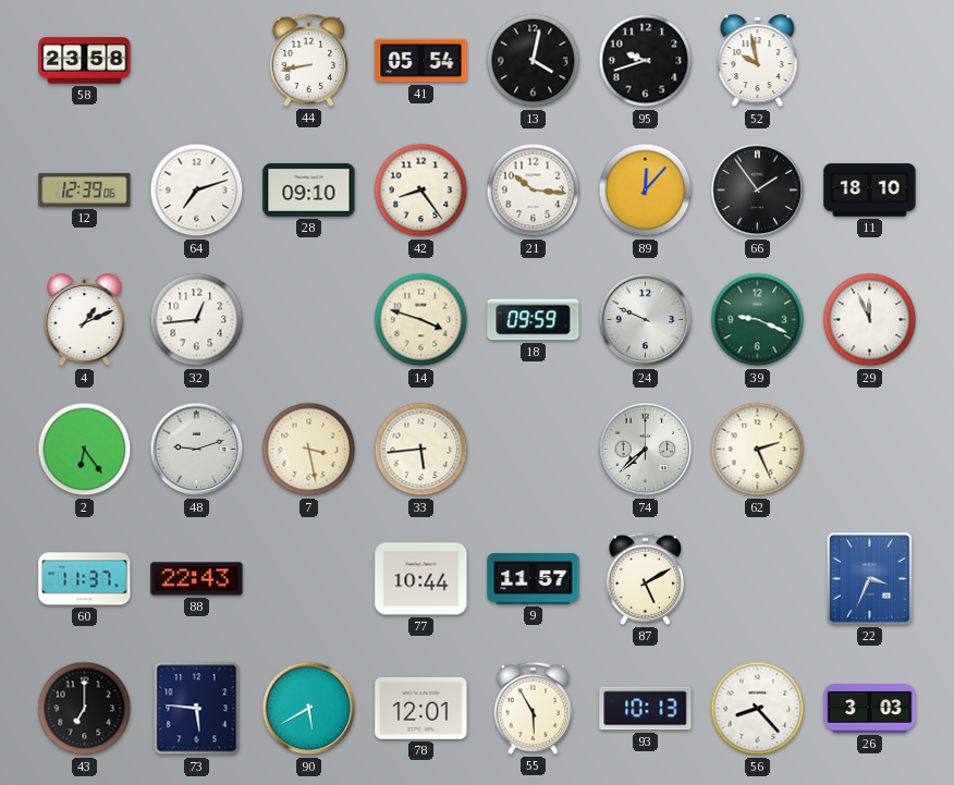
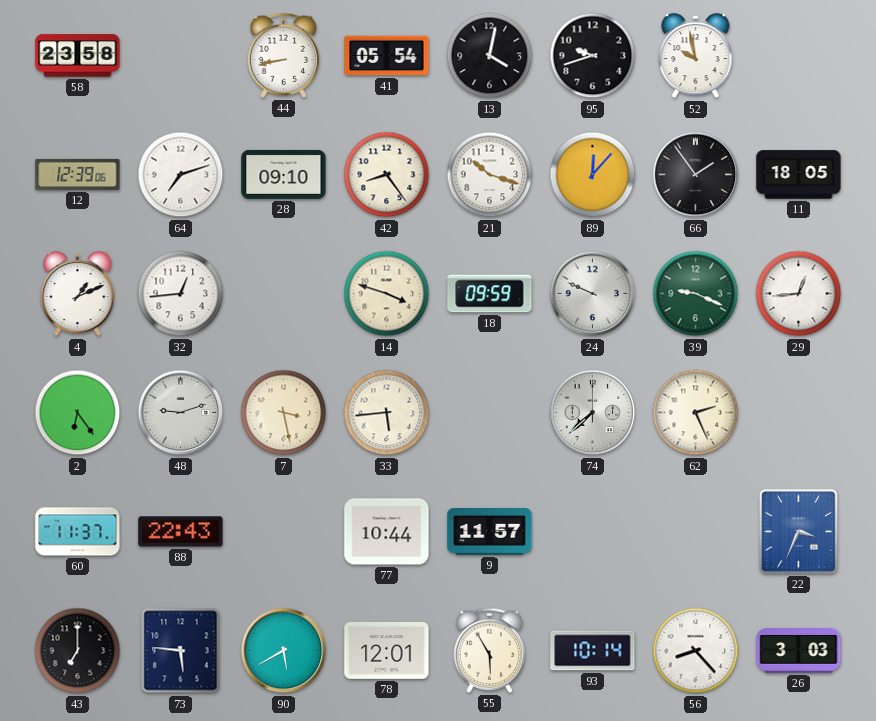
21: 10:16 -> 10:18 (490, 175)
11: 18:10 -> 18:05 (799, 175)
29: 11:56 -> 12:44 (799, 294)
87: 5:10 -> none (646, 578)
93: 10:13 -> 10:14 (593, 651)
